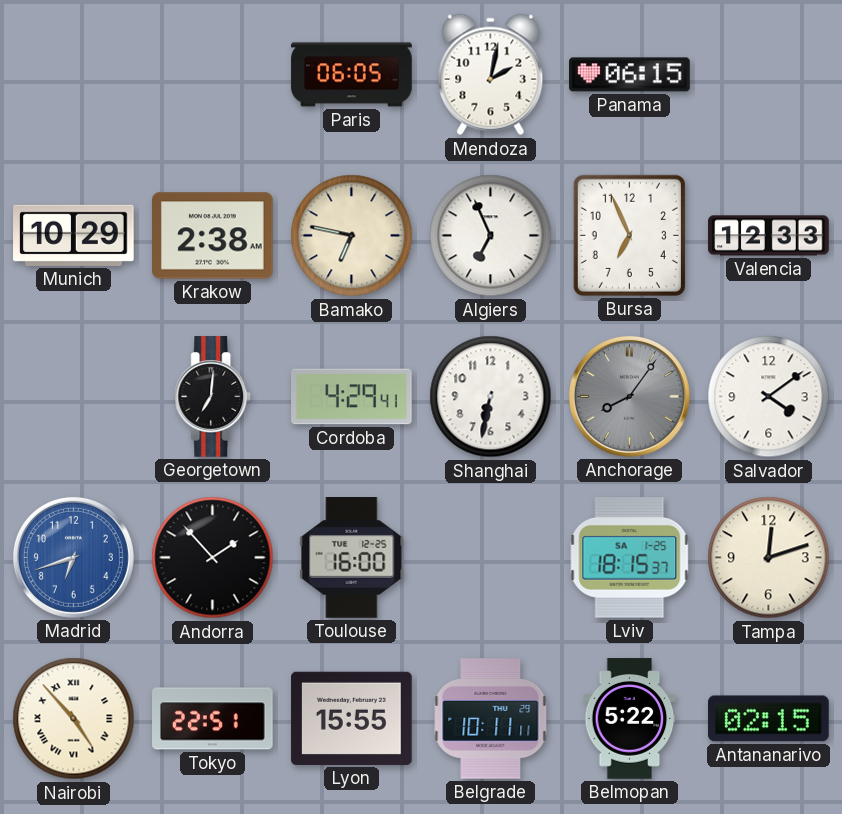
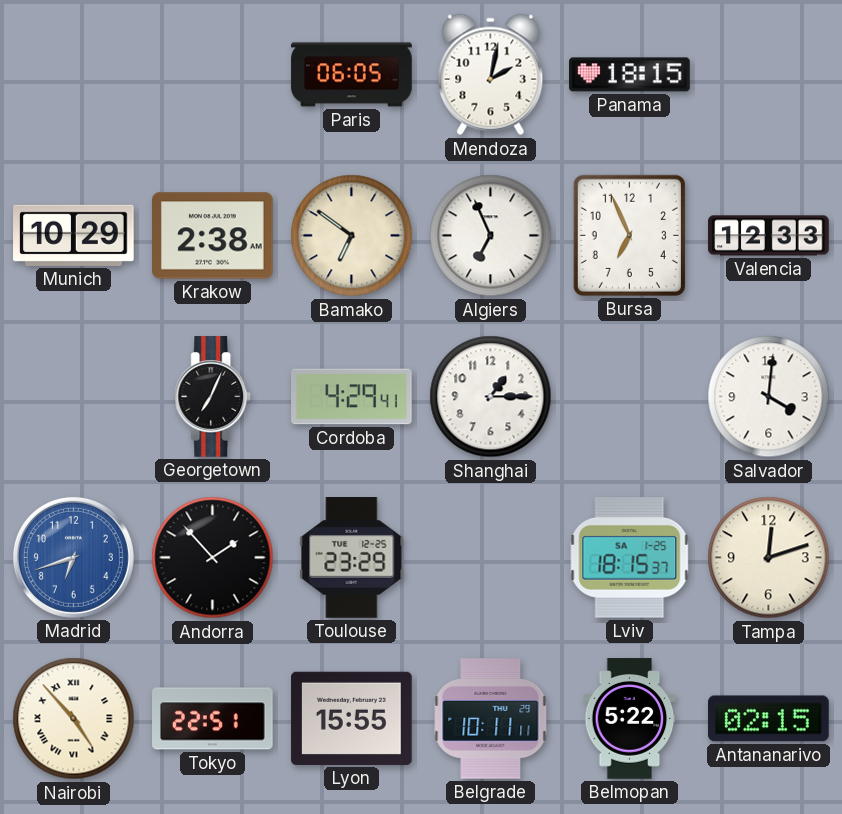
Panama: 06:15 -> 18:15 (630, 75)
Bamako: 6:47 -> 6:51 (352, 236)
Georgetown: 7:01 -> 7:04 (213, 397)
Shanghai: 6:32 -> 1:15 (491, 397)
Anchorage: 8:06 -> none (629, 396)
Salvador: 4:09 -> 4:01 (769, 397)
Toulouse: 16:00 -> 23:29 (352, 558)
